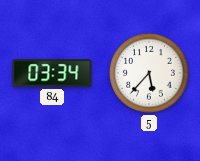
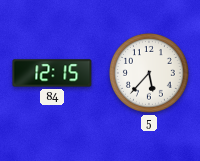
84: 03:34 -> 12:15 (52, 73)
